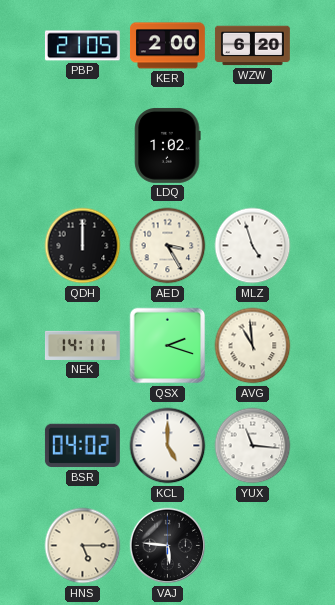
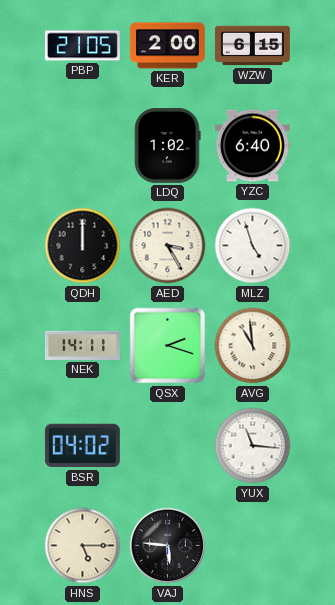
WZW: 6:20 -> 6:15 (252, 46)
YZC: none -> 6:40 (252, 146)
KCL: 5:00 -> none (168, 446)
